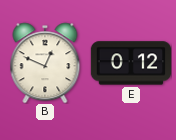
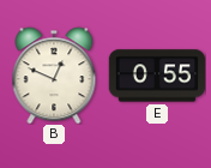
E: 0:12 -> 0:55 (157, 76)
